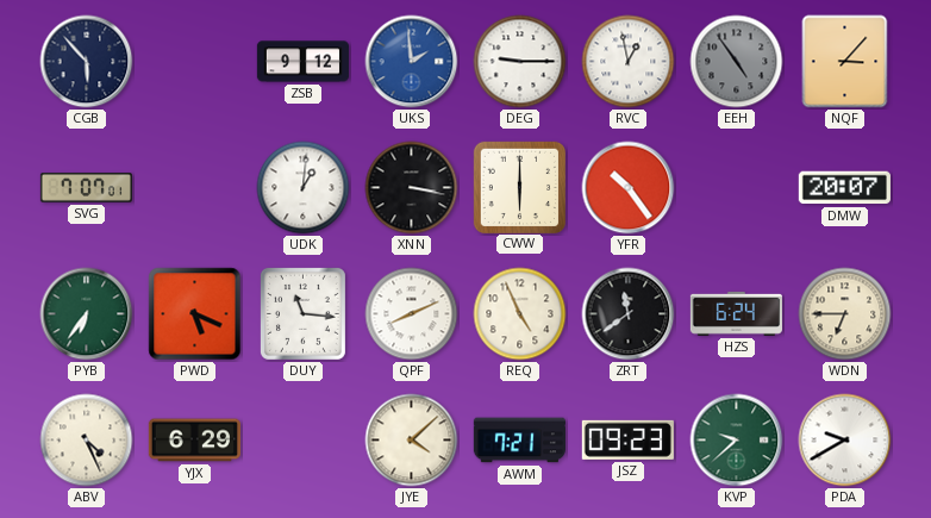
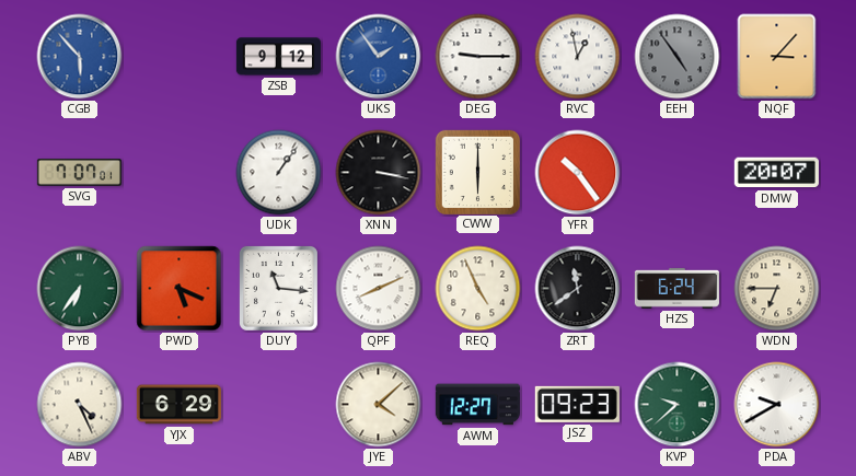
CGB dial: navy -> blue (80, 57)
UKS: 1:59 -> 1:54 (379, 57)
UDK: 1:01 -> 1:06 (279, 173)
AWM: 7:21 -> 12:27 (477, 405)
